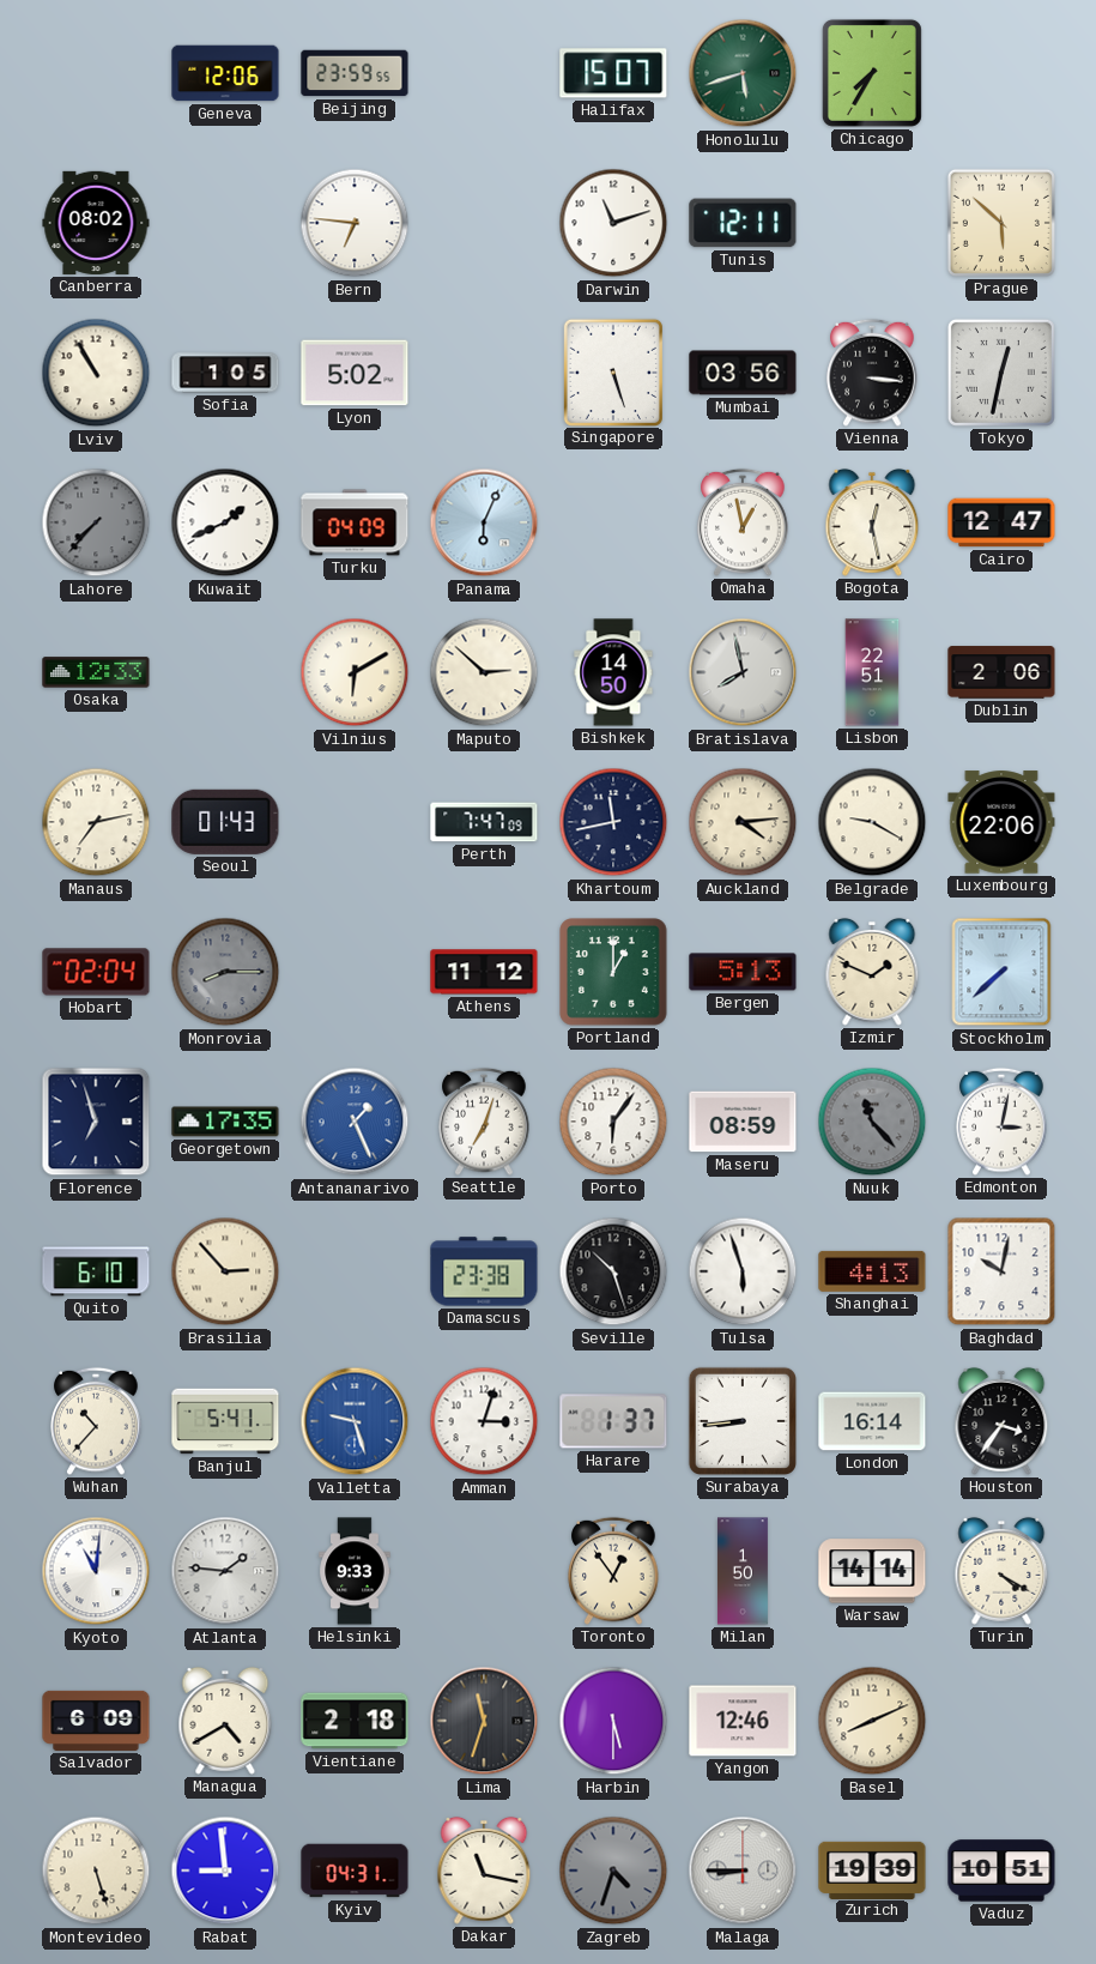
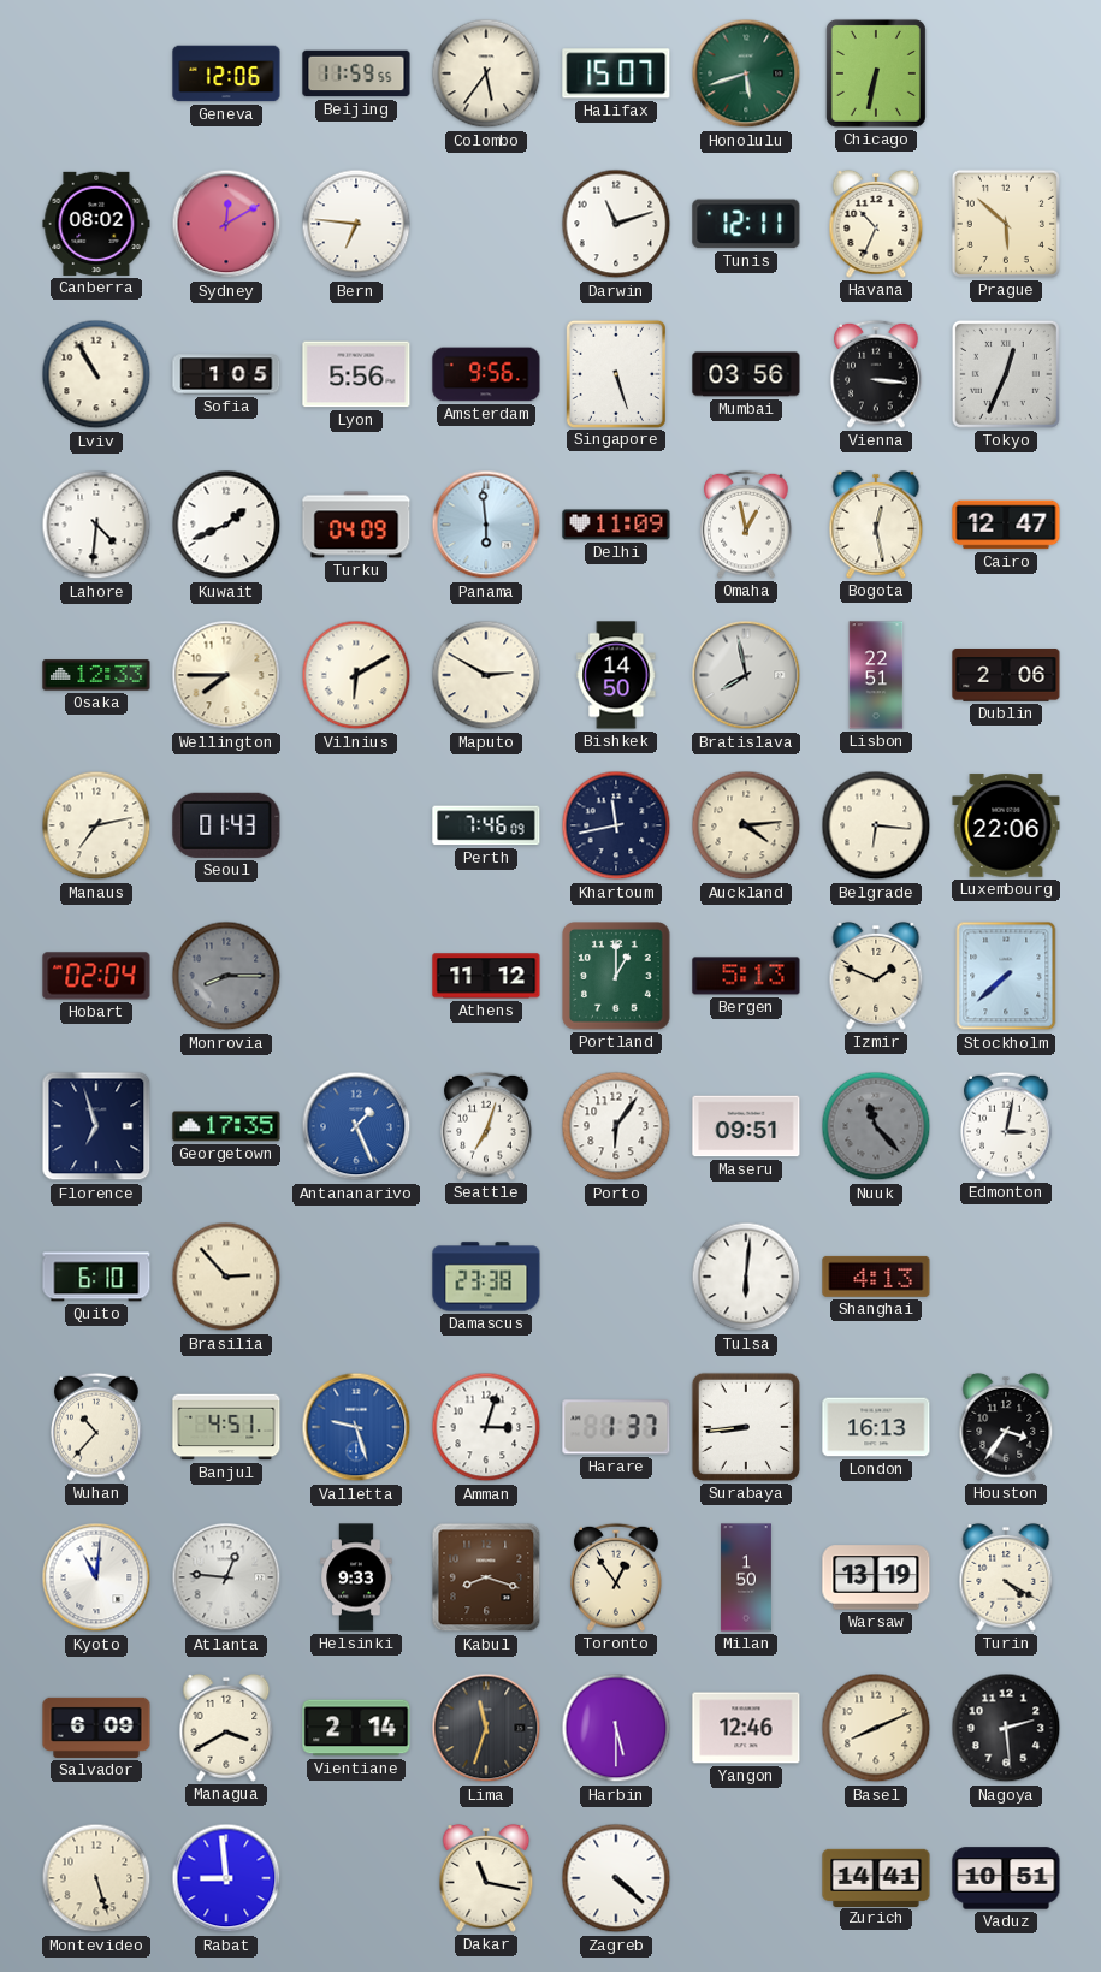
Beijing: 23:59 -> 11:59 (356, 73)
Colombo: none -> 5:36 (486, 73)
Chicago: 7:35 -> 6:32 (876, 73)
Sydney: none -> 12:10 (226, 224)
Havana: none -> 10:34 (876, 224)
Lyon: 5:02 -> 5:56 (356, 374)
Amsterdam: none -> 9:56 (486, 374)
Tokyo: 12:32 -> 12:34 (1006, 374)
Lahore: 7:37 -> 4:31 (96, 525)
Lahore dial: grey -> white (96, 525)
Panama: 6:04 -> 5:59 (486, 525)
Delhi: none -> 11:09 (616, 525)
Wellington: none -> 7:45 (226, 675)
Maputo: 2:52 -> 2:50 (486, 675)
Perth: 7:47 -> 7:46 (486, 825)
Belgrade: 9:20 -> 6:16 (876, 825)
Maseru: 08:59 -> 09:51 (746, 1126)
Seville: 10:27 -> none (613, 1271)
Tulsa: 5:57 -> 6:01 (746, 1277)
Baghdad: 10:02 -> none (1001, 1271)
Banjul: 5:41 -> 4:51 (226, 1427)
London: 16:14 -> 16:13 (876, 1427)
Atlanta: 1:46 -> 12:46 (226, 1577)
Kabul: none -> 8:18 (486, 1577)
Warsaw: 14:14 -> 13:19 (876, 1577)
Managua: 4:40 -> 3:40 (226, 1728)
Vientiane: 2:18 -> 2:14 (356, 1728)
Nagoya: none -> 2:29 (1006, 1728)
Kyiv: 04:31 -> none (355, 1871)
Zagreb: 4:33 -> 4:22 (616, 1878)
Zagreb dial: grey -> white (616, 1878)
Malaga: 8:45 -> none (743, 1871)
Zurich: 19:39 -> 14:41 (876, 1877)
